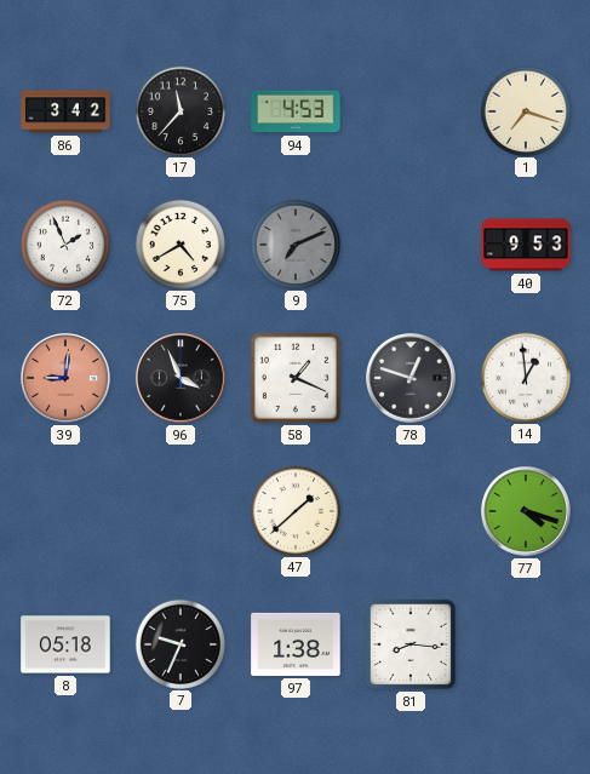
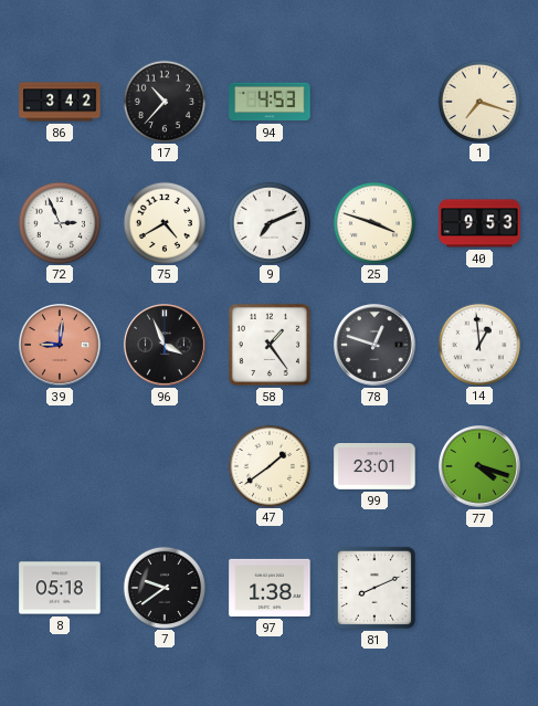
17: 11:37 -> 10:37 (163, 101)
72: 1:56 -> 2:56 (59, 222)
9 dial: grey -> white (268, 222)
25: none -> 3:48 (373, 222)
58: 1:19 -> 1:24 (270, 345)
47: 1:38 -> 1:39 (268, 465)
99: none -> 23:01 (375, 467)
7: 9:34 -> 9:39 (163, 587)
81: 8:16 -> 8:11 (375, 588)
